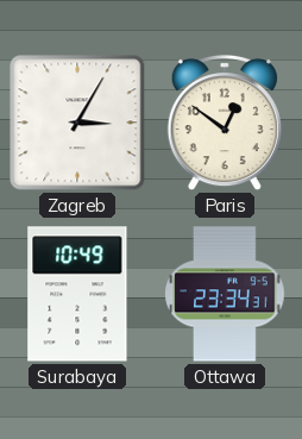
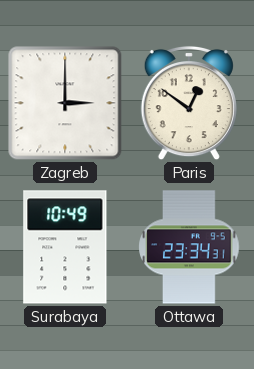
Zagreb: 3:05 -> 3:00 (65, 103)
